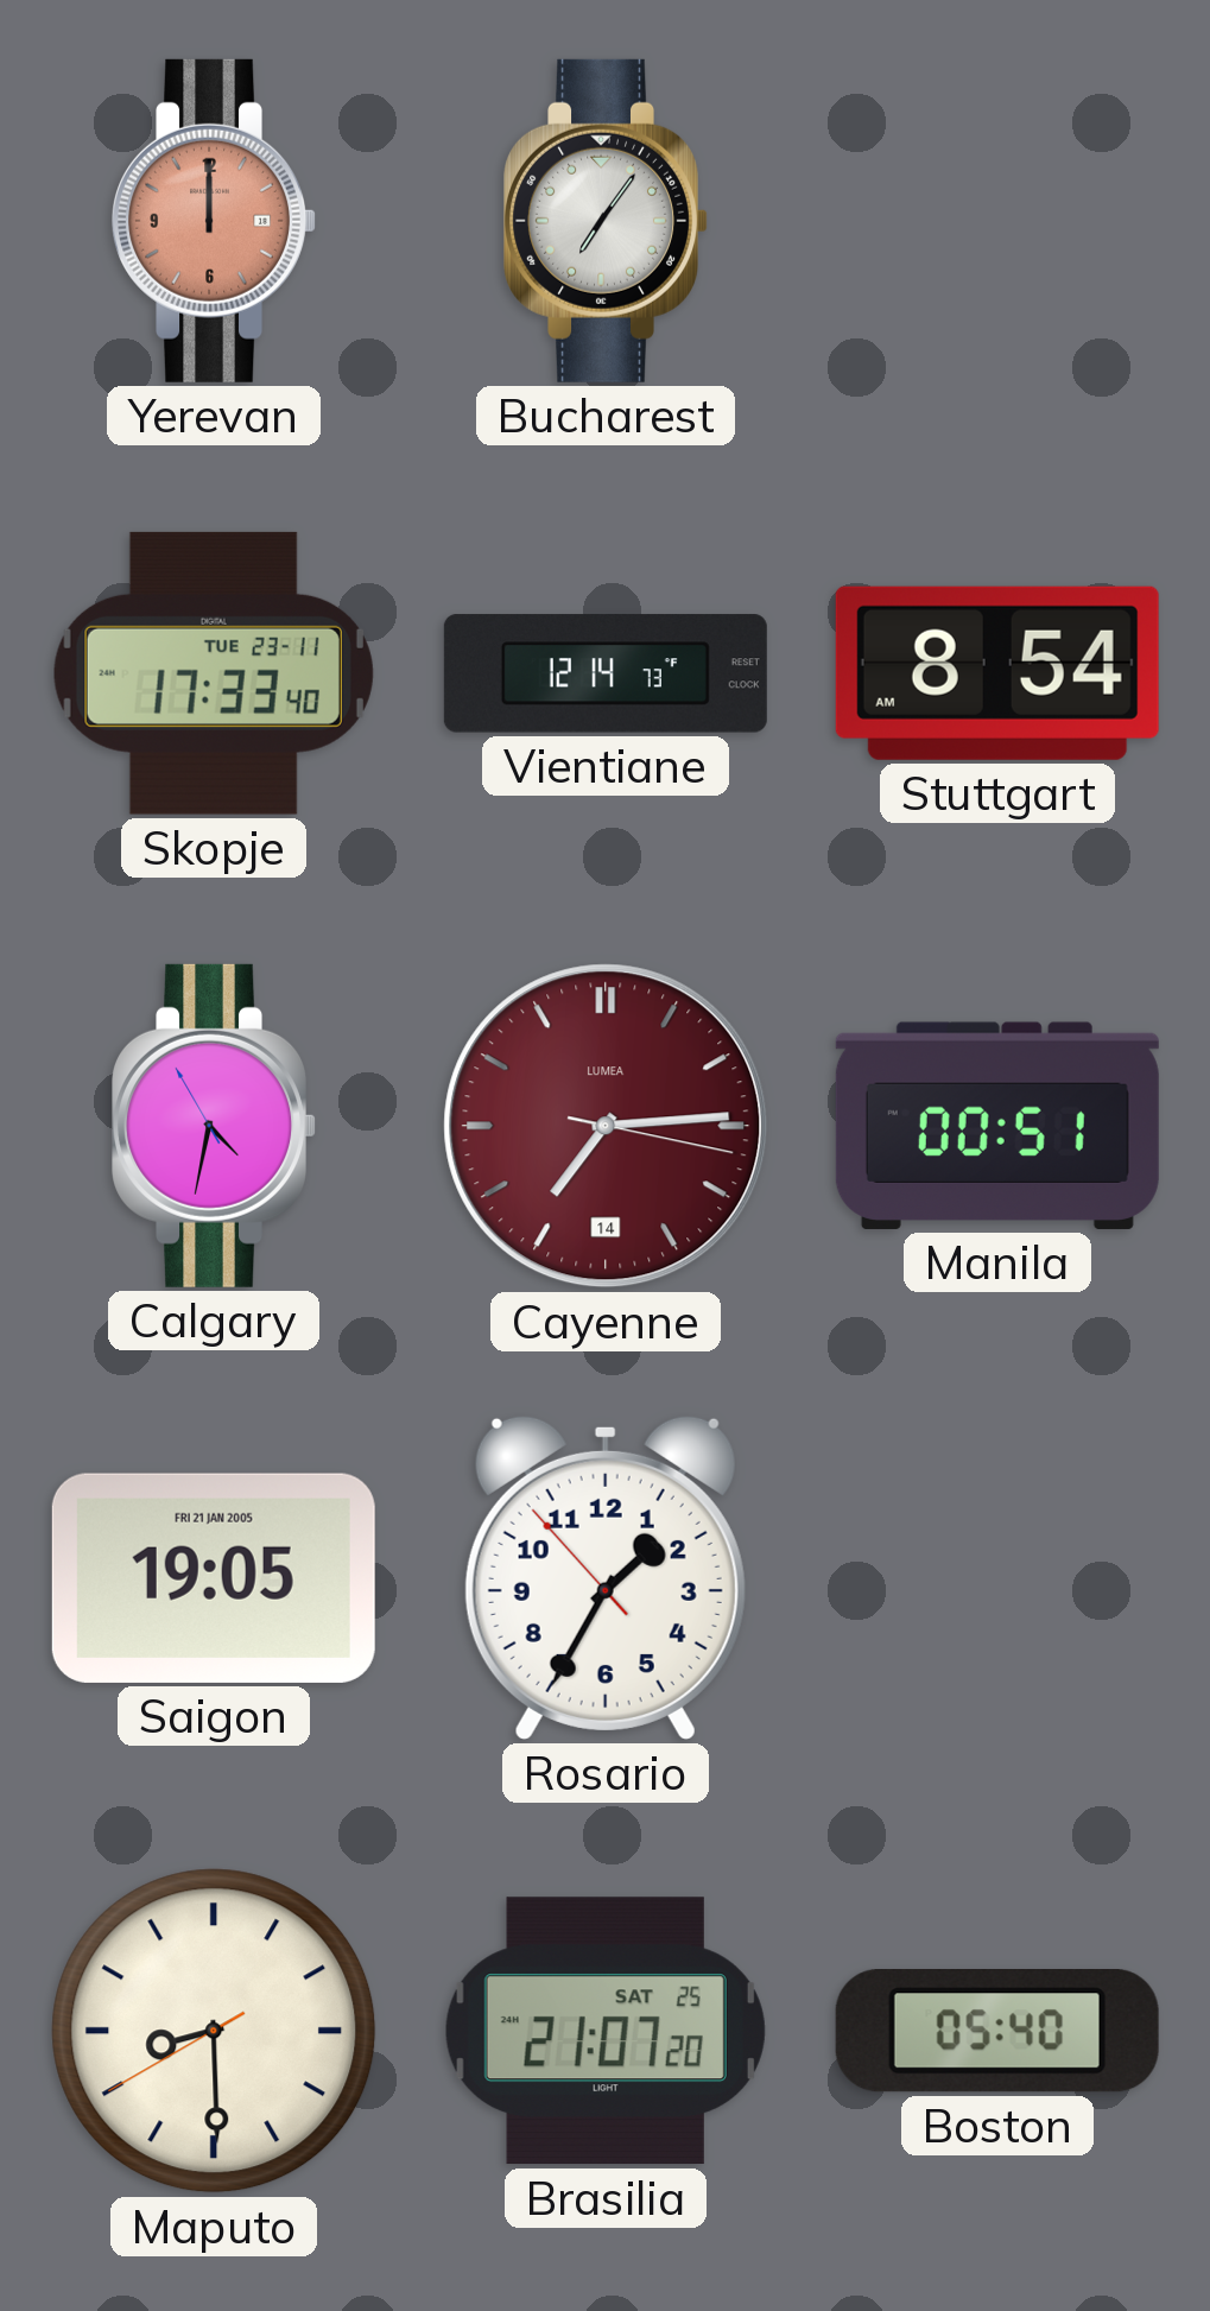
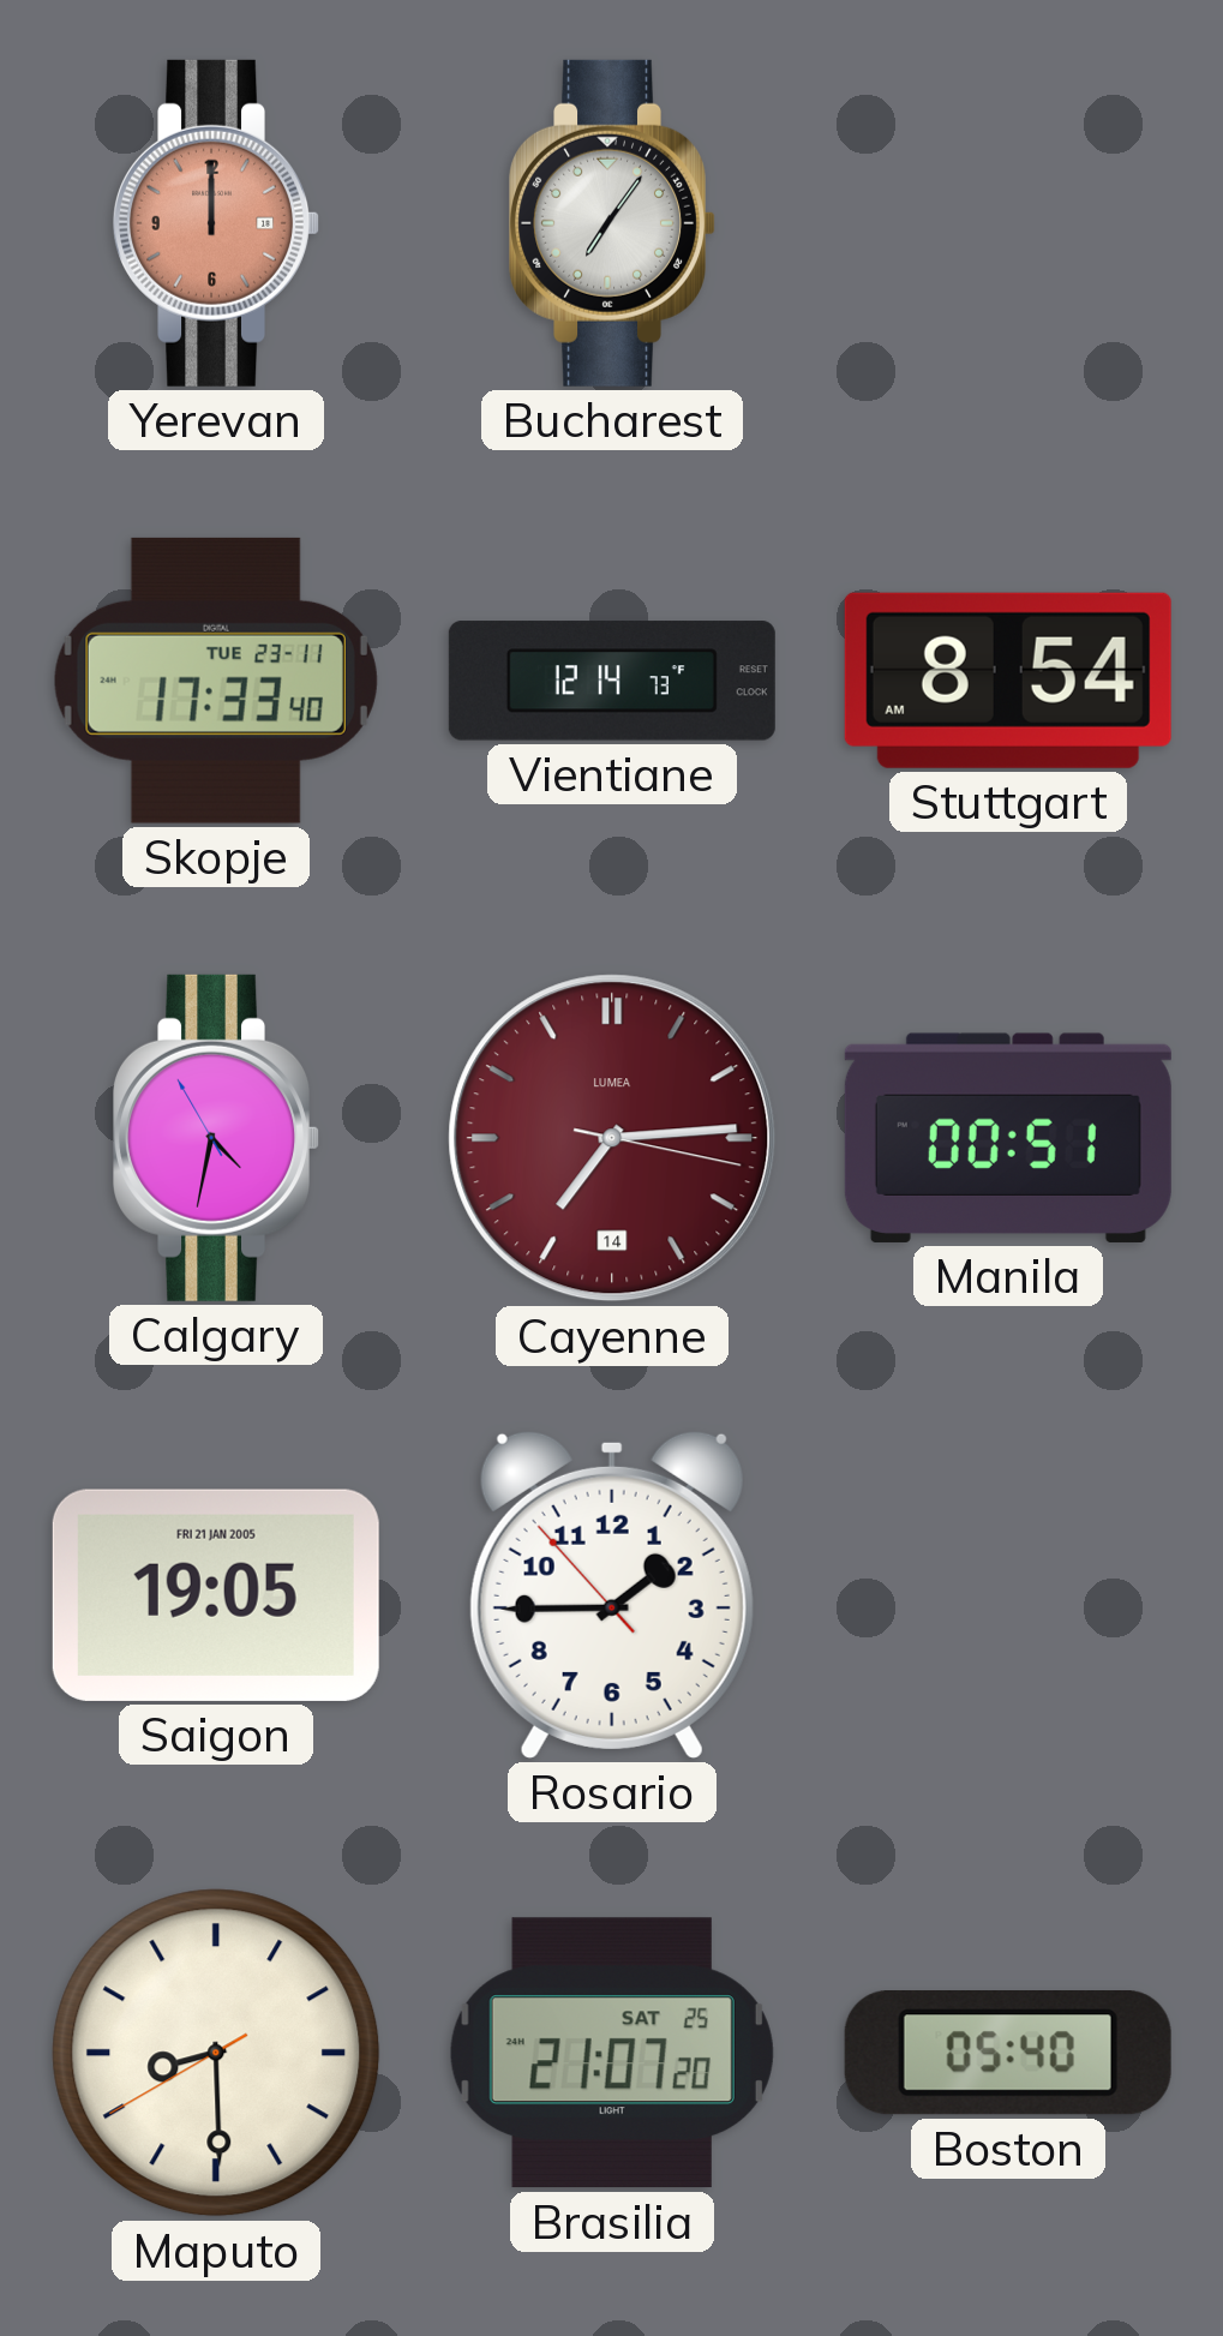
Rosario: 1:34 -> 1:44 (612, 1594)
